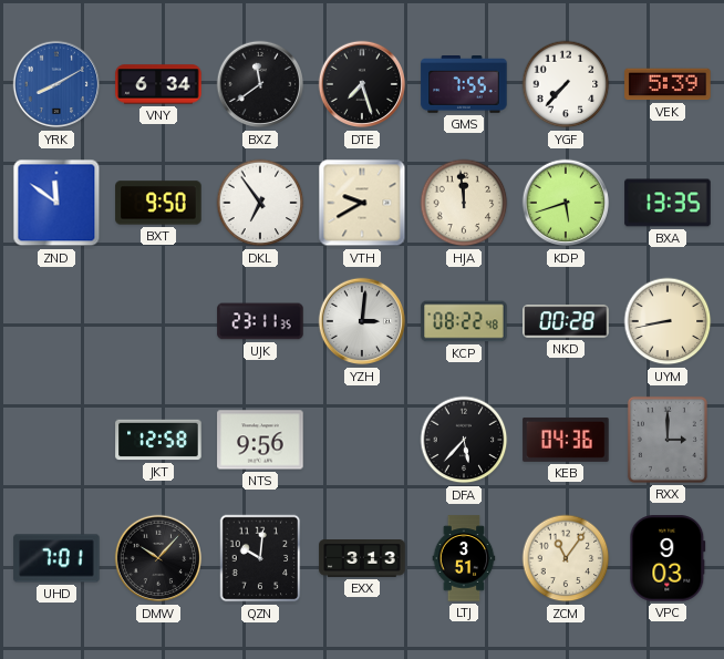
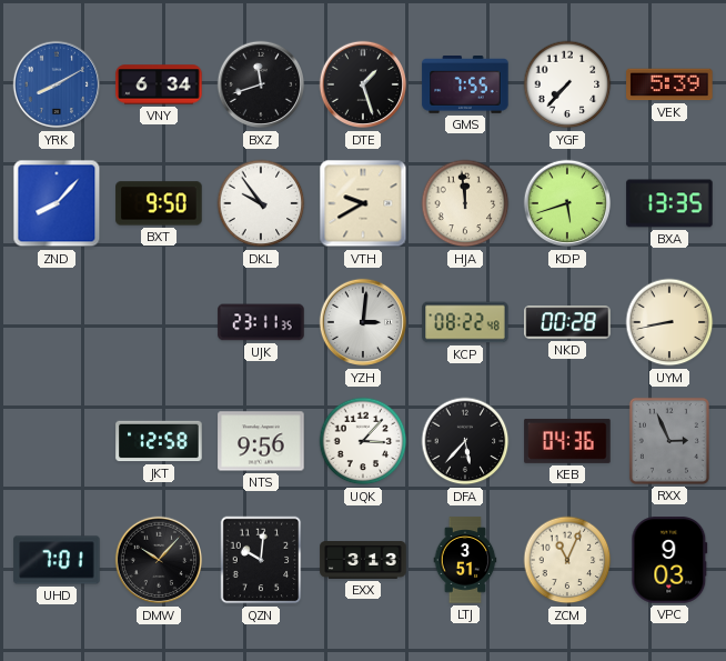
BXZ: 11:39 -> 11:42 (261, 84)
DTE: 7:27 -> 1:27 (363, 84)
ZND: 11:51 -> 8:07 (57, 203)
DKL: 6:54 -> 9:54 (261, 203)
UQK: none -> 3:07 (363, 441)
RXX: 3:00 -> 2:56 (669, 441)
ZCM: 11:06 -> 11:04 (567, 560)
